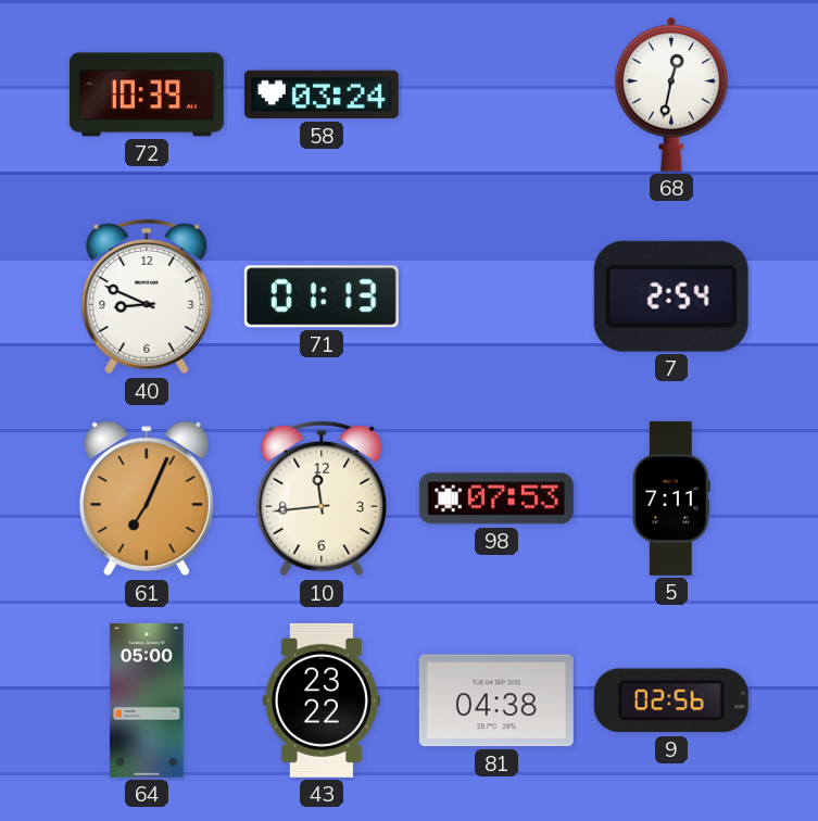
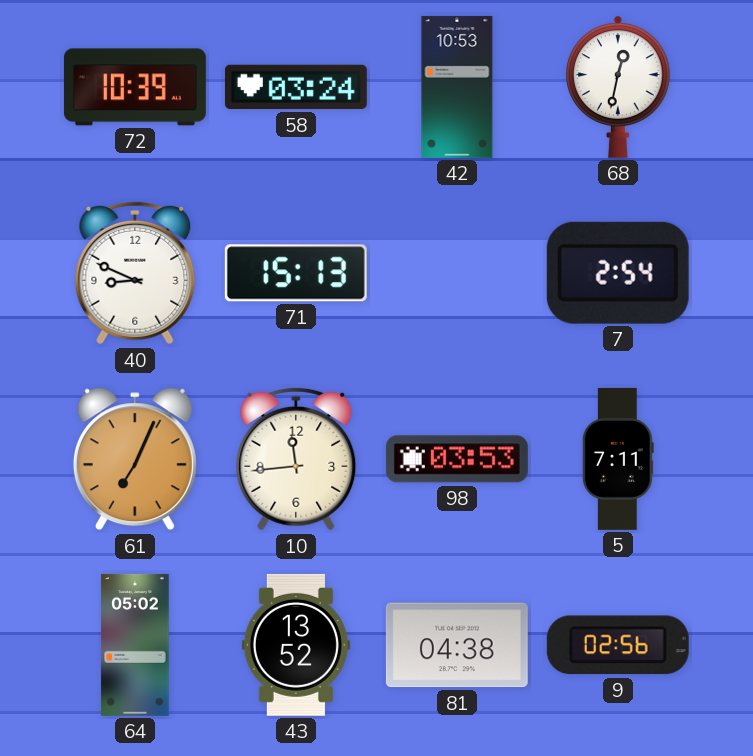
42: none -> 10:53 (457, 87)
71: 01:13 -> 15:13 (296, 273)
98: 07:53 -> 03:53 (457, 459)
64: 05:00 -> 05:02 (135, 645)
43: 23:22 -> 13:52 (296, 645)
